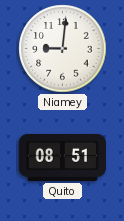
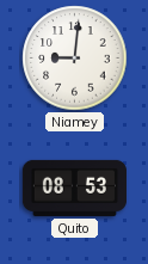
Quito: 08:51 -> 08:53 (74, 188)
